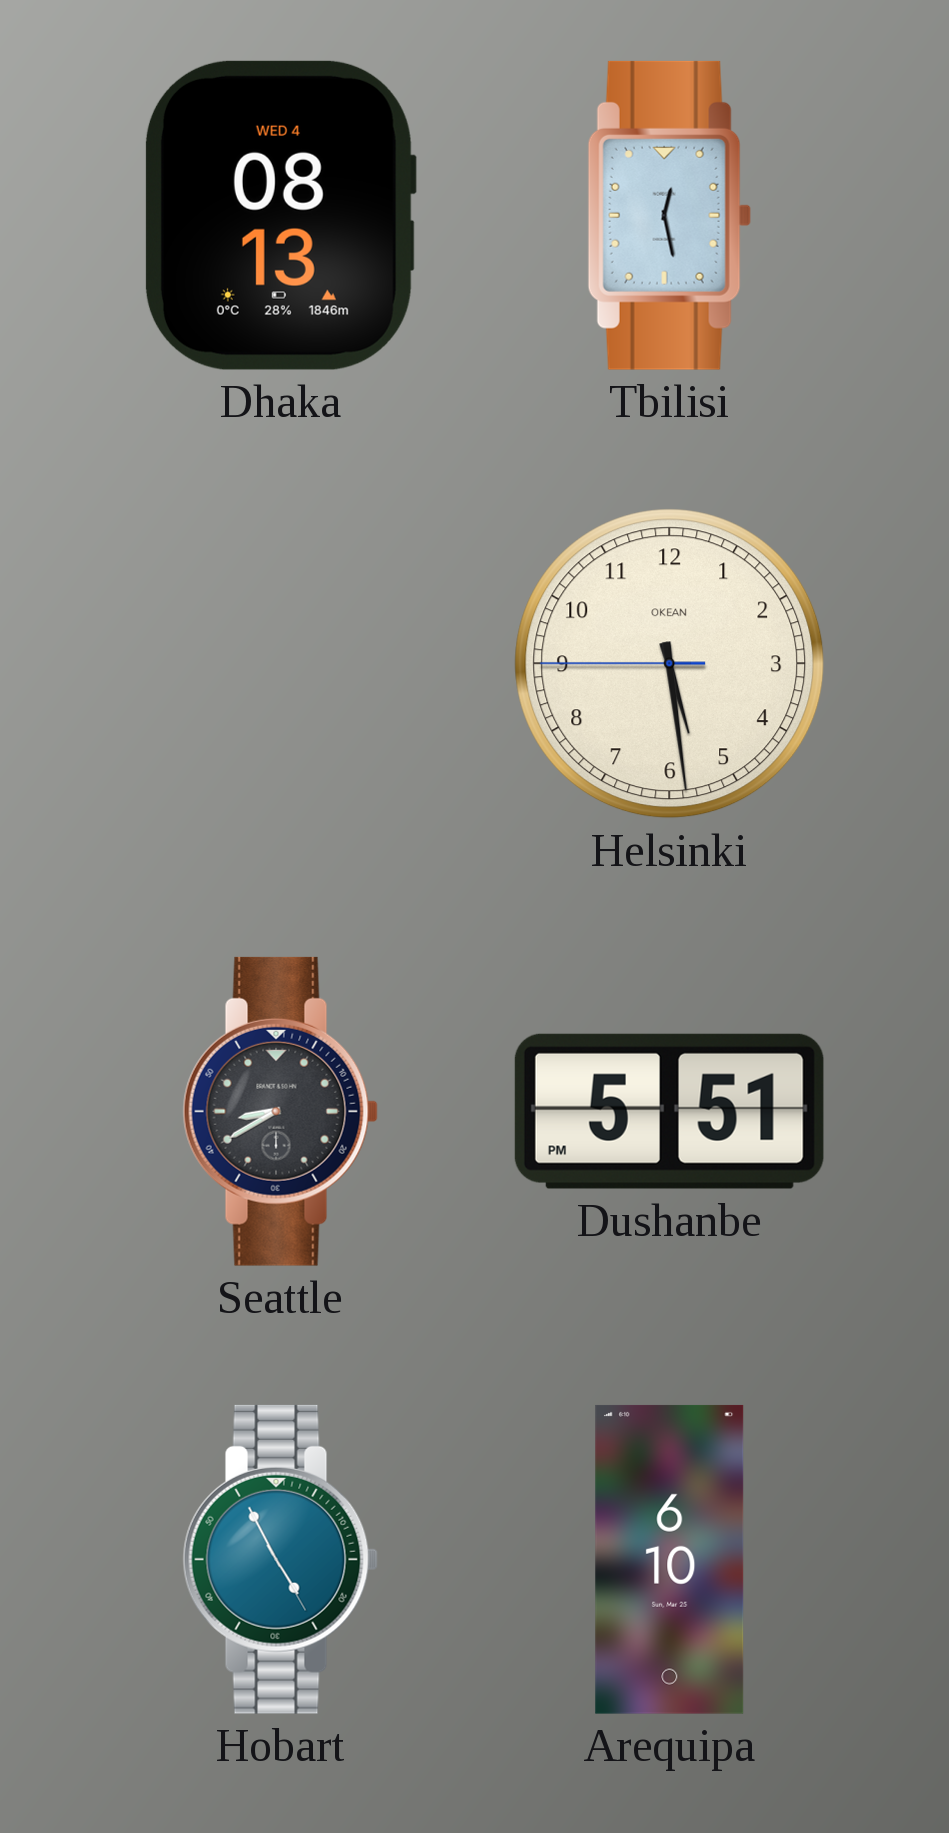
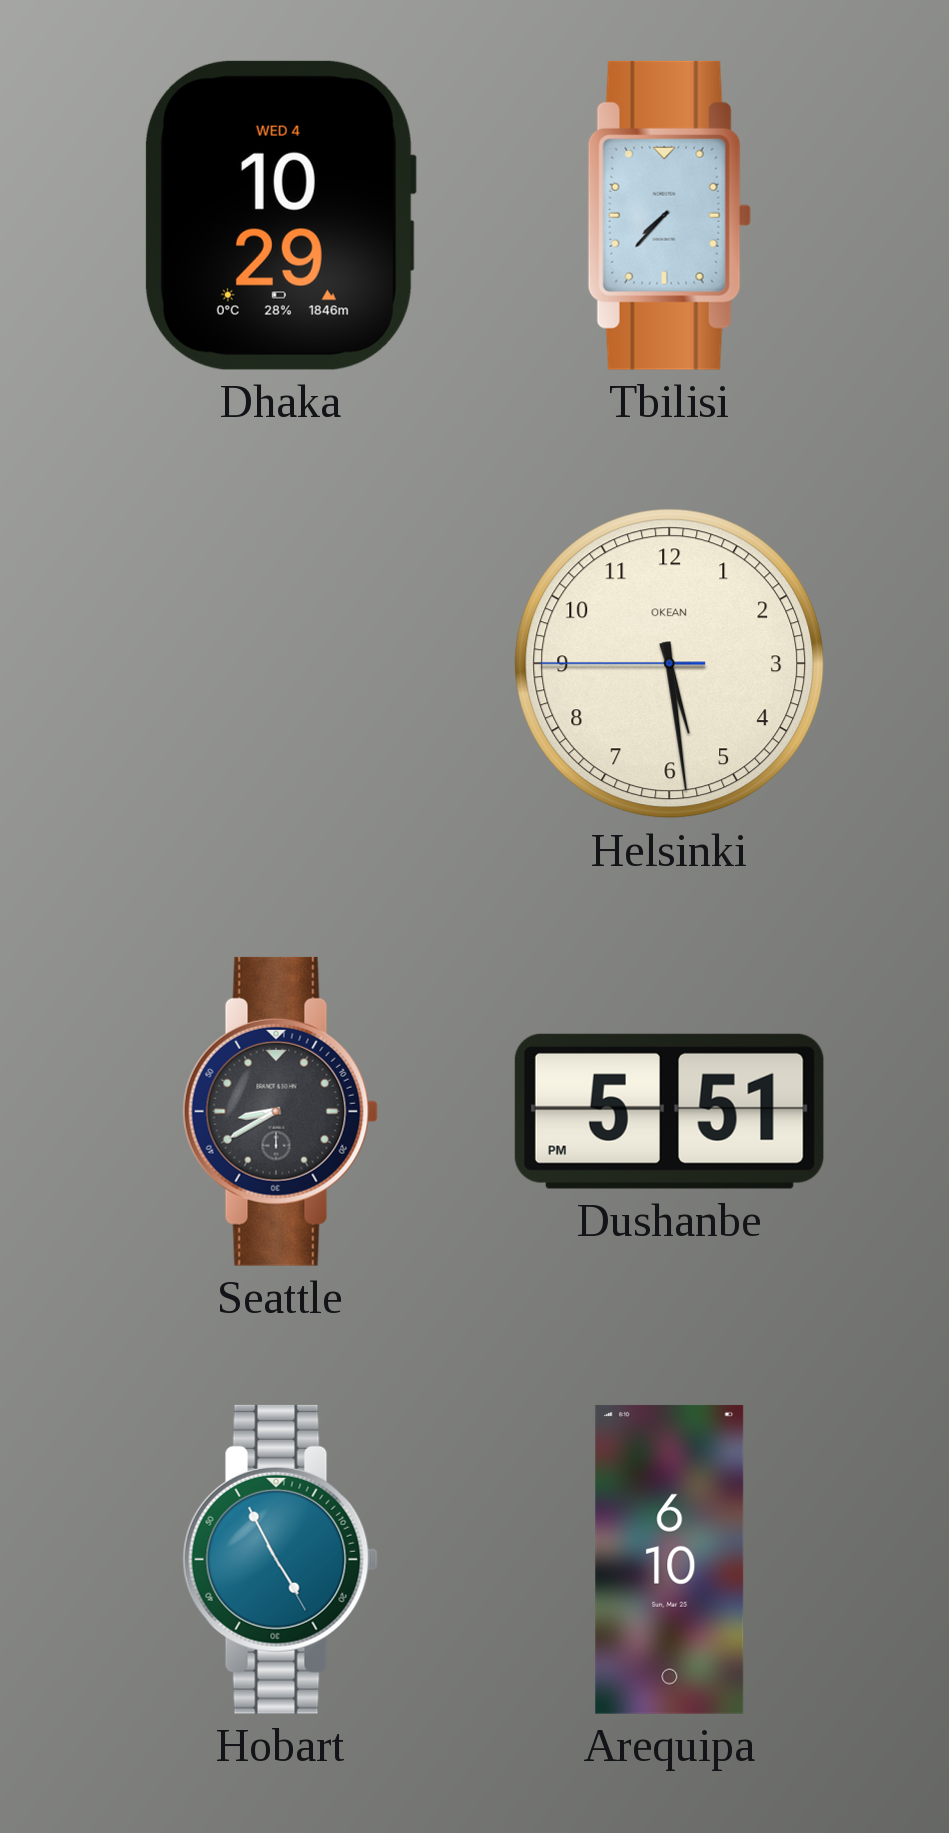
Dhaka: 08:13 -> 10:29 (280, 215)
Tbilisi: 12:28 -> 7:37 (669, 215)
